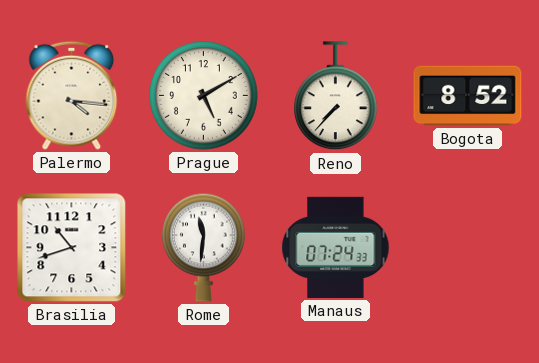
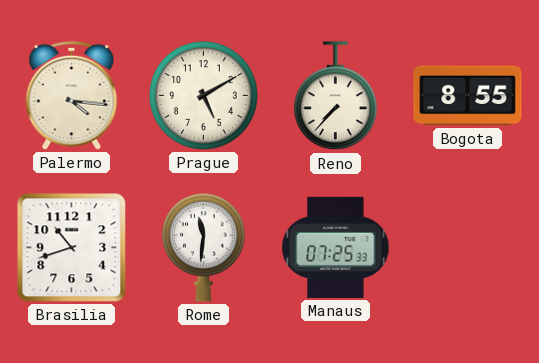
Bogota: 8:52 -> 8:55 (468, 96)
Manaus: 07:24 -> 07:25 (336, 247)
